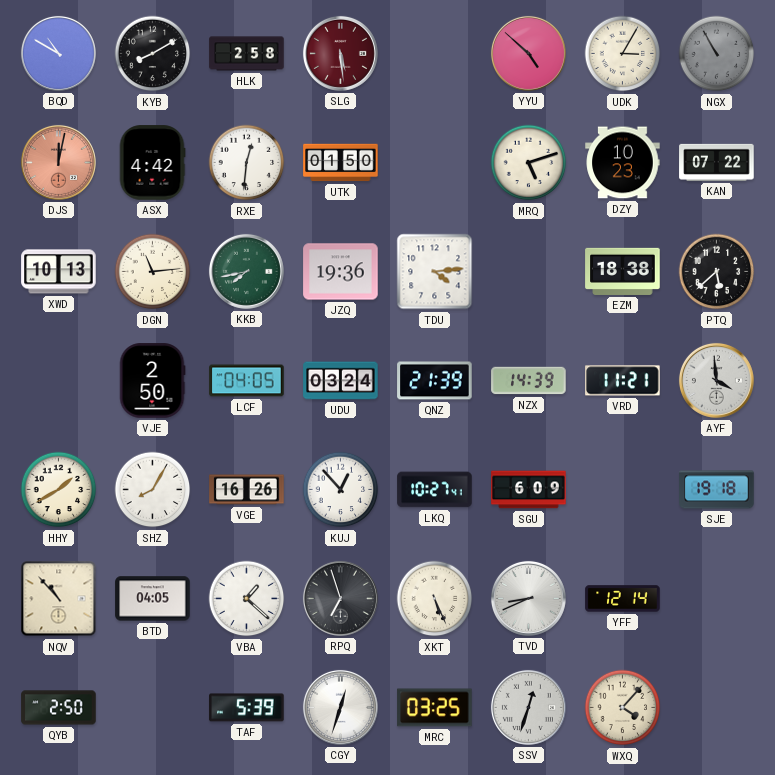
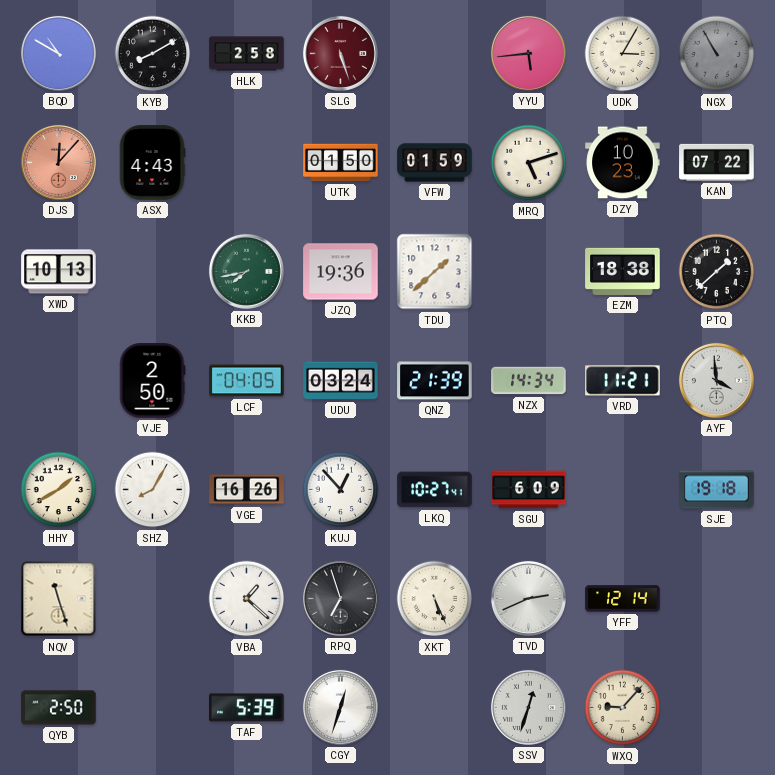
SLG: 5:29 -> 5:27 (340, 53)
YYU: 4:52 -> 5:44 (528, 53)
DJS: 12:02 -> 12:07 (58, 162)
ASX: 4:42 -> 4:43 (152, 163)
RXE: 12:31 -> none (247, 163)
VFW: none -> 01:59 (435, 163)
DGN: 11:14 -> none (153, 272)
TDU: 4:14 -> 1:38 (435, 272)
PTQ: 5:38 -> 1:38 (717, 272)
NZX: 14:39 -> 14:34 (529, 381)
NQV: 10:53 -> 11:27 (59, 599)
BTD: 04:05 -> none (153, 599)
TVD: 8:41 -> 2:41 (528, 598)
MRC: 03:25 -> none (435, 708)
WXQ: 4:07 -> 9:07 (623, 708)
